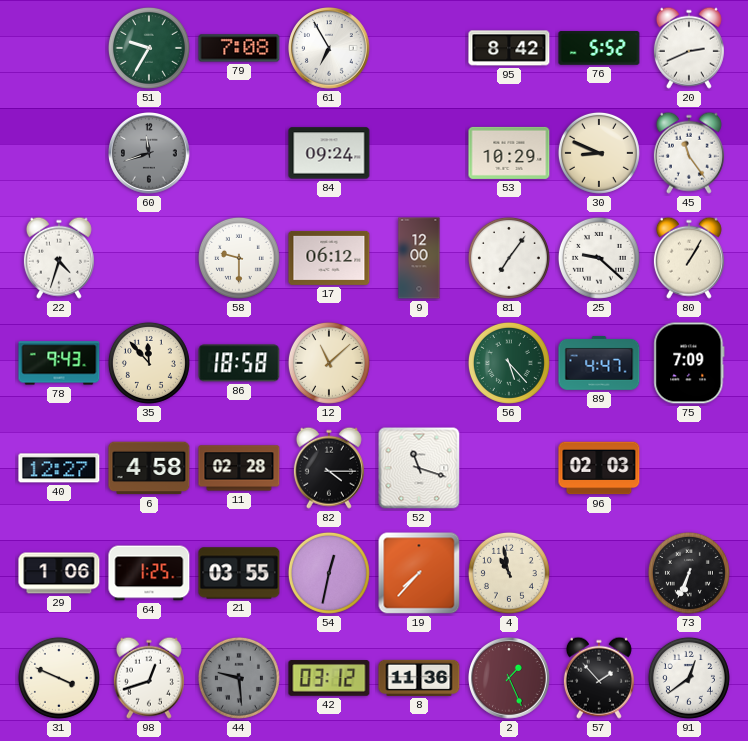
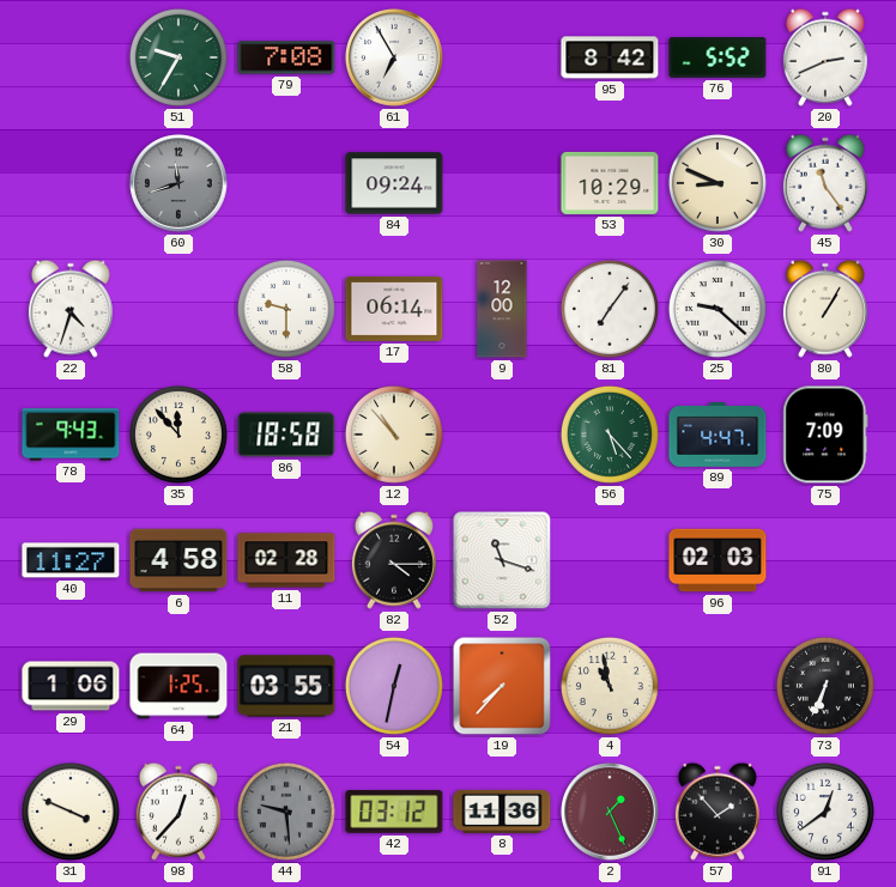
17: 06:12 -> 06:14 (394, 309)
12: 11:08 -> 10:53 (394, 435)
40: 12:27 -> 11:27 (71, 560)
98: 12:42 -> 12:37 (178, 812)
